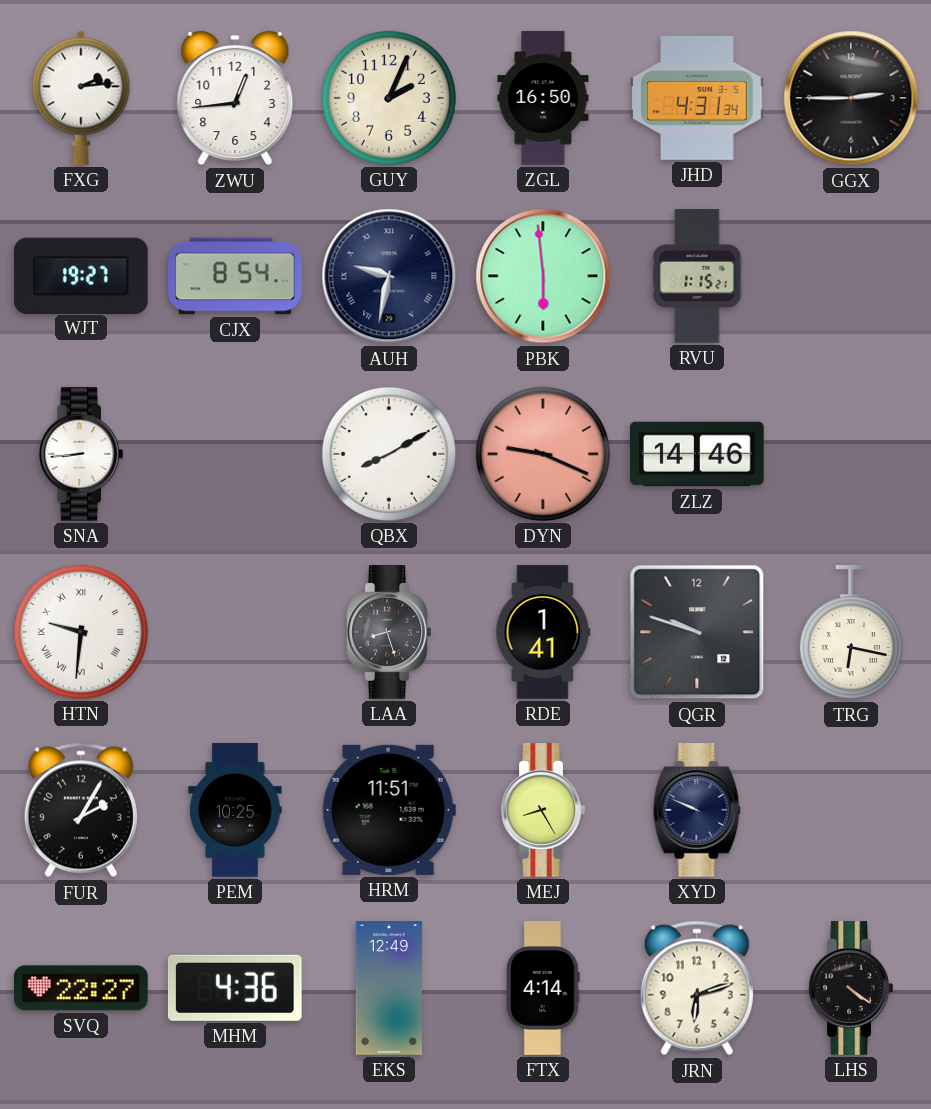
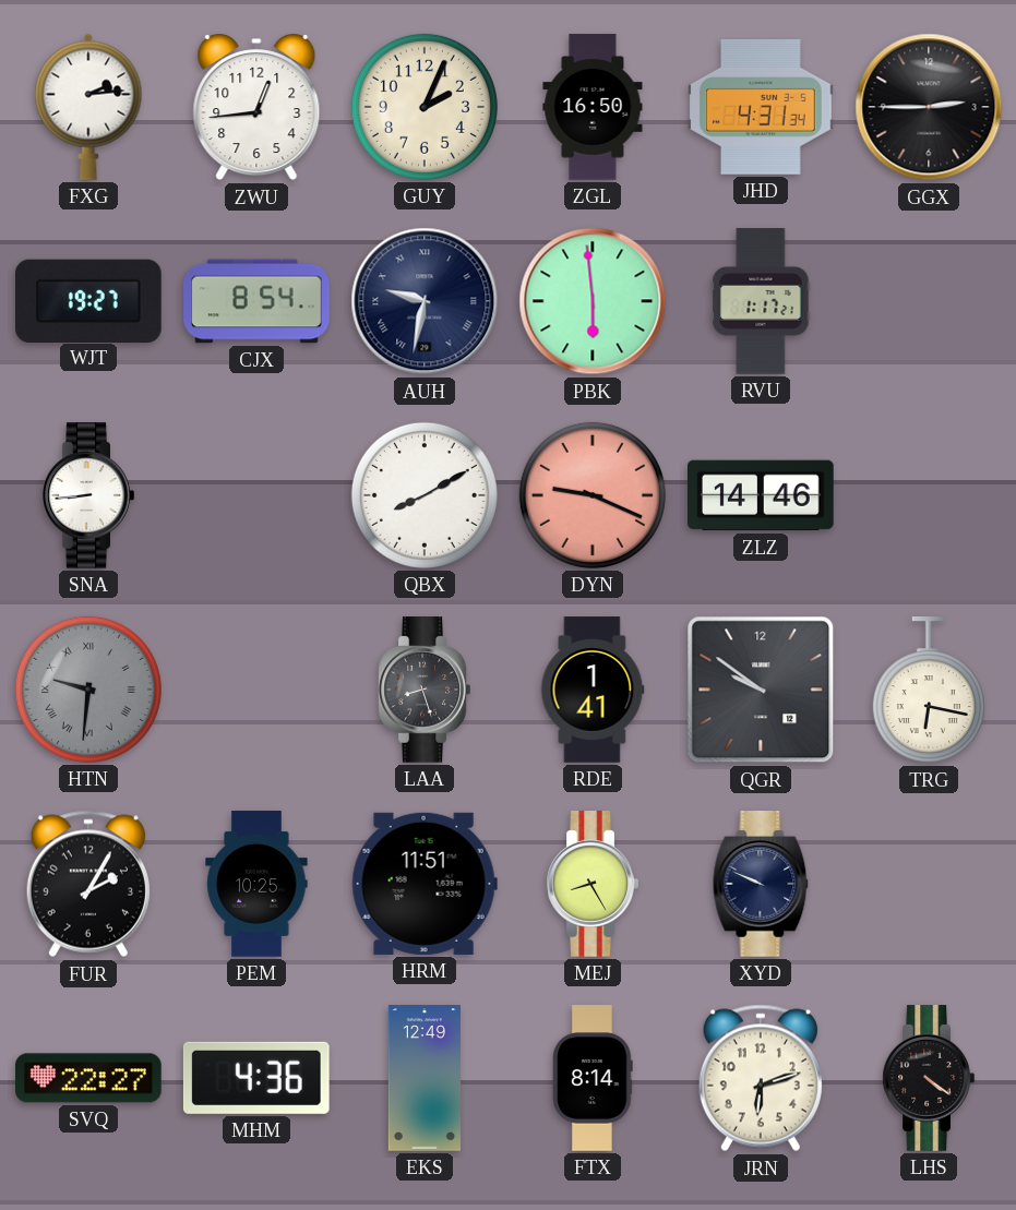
RVU: 1:15 -> 1:17 (761, 301)
HTN dial: white -> grey (88, 690)
QGR: 9:48 -> 9:51 (761, 690)
FTX: 4:14 -> 8:14 (593, 1078)
